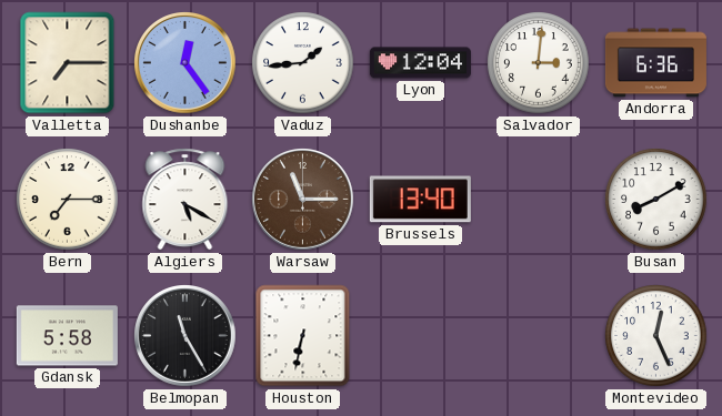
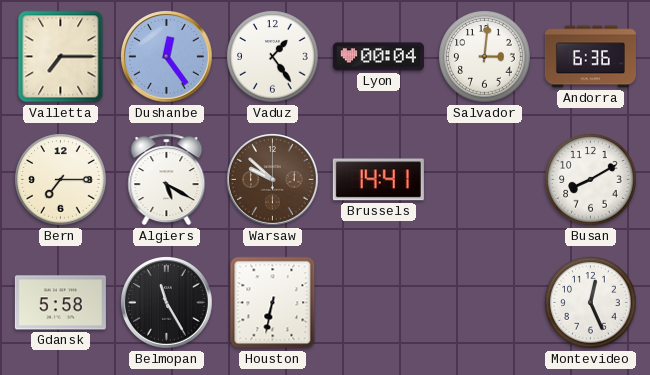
Vaduz: 1:44 -> 1:24 (273, 57)
Lyon: 12:04 -> 00:04 (378, 57)
Warsaw: 11:15 -> 9:52 (273, 180)
Brussels: 13:40 -> 14:41 (378, 180)
